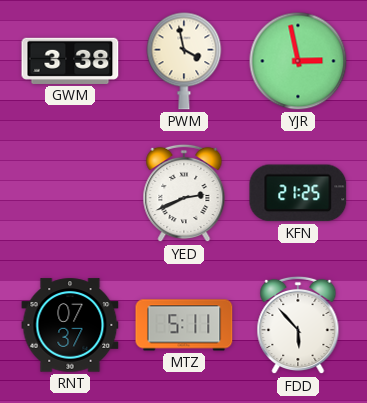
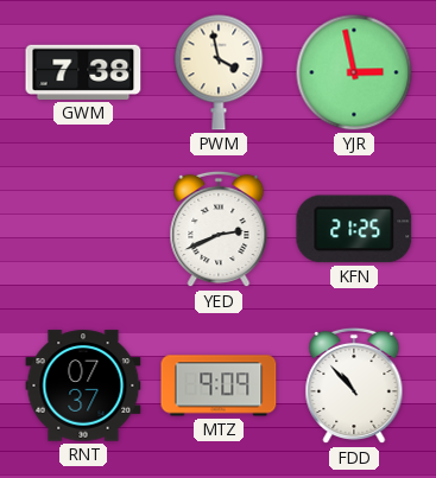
GWM: 3:38 -> 7:38 (83, 72)
MTZ: 5:11 -> 9:09 (219, 385)
FDD: 5:53 -> 10:53 (354, 385)
